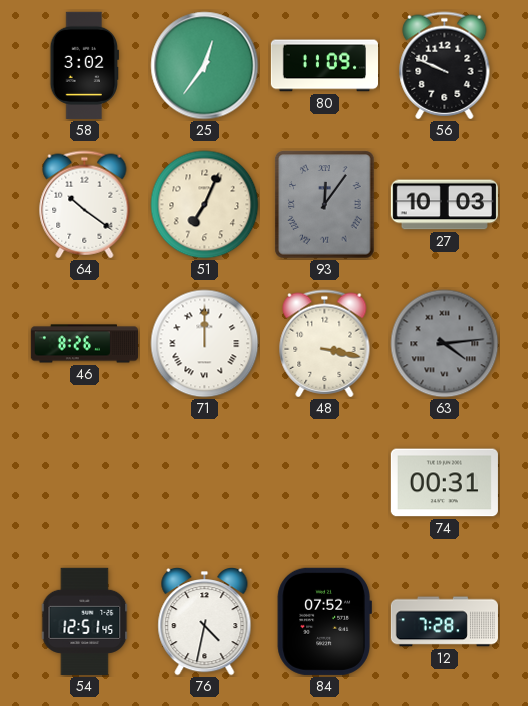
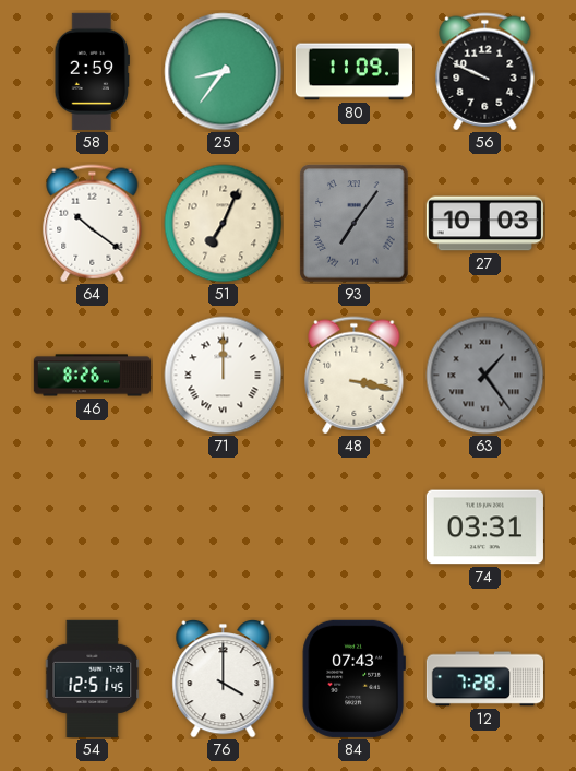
58: 3:02 -> 2:59 (92, 71)
25: 12:36 -> 8:36 (224, 72)
93: 12:06 -> 7:06 (355, 224)
63: 4:14 -> 1:24 (485, 376)
74: 00:31 -> 03:31 (484, 527)
76: 4:32 -> 4:00 (224, 679)
84: 07:52 -> 07:43 (353, 678)
